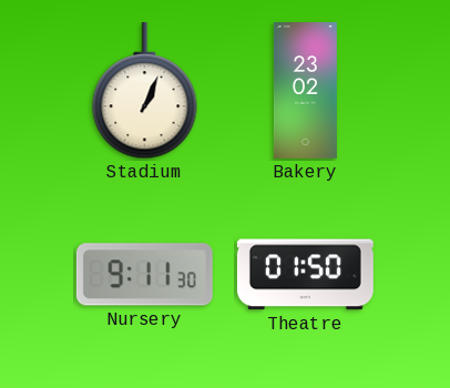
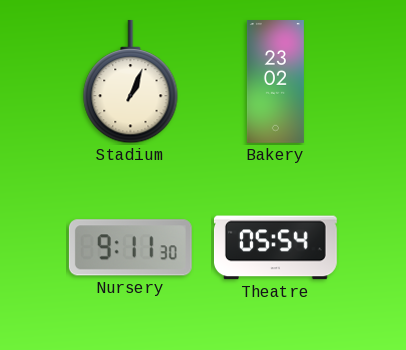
Theatre: 01:50 -> 05:54 (275, 248)
